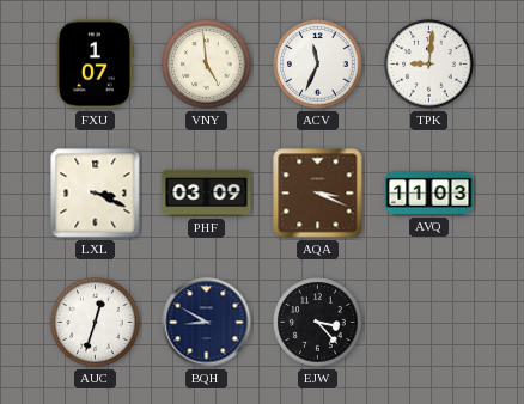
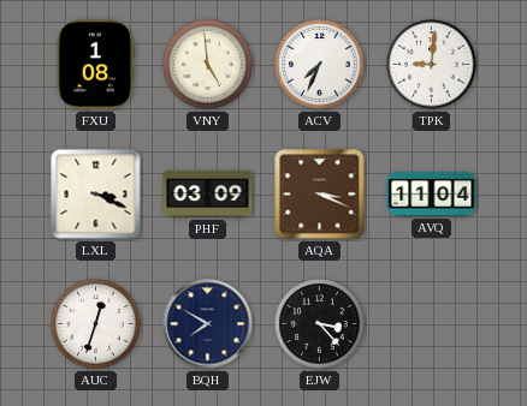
FXU: 1:07 -> 1:08 (95, 65)
ACV: 11:34 -> 7:34 (320, 65)
AVQ: 11:03 -> 11:04 (432, 195)
BQH: 8:50 -> 7:50 (208, 324)
